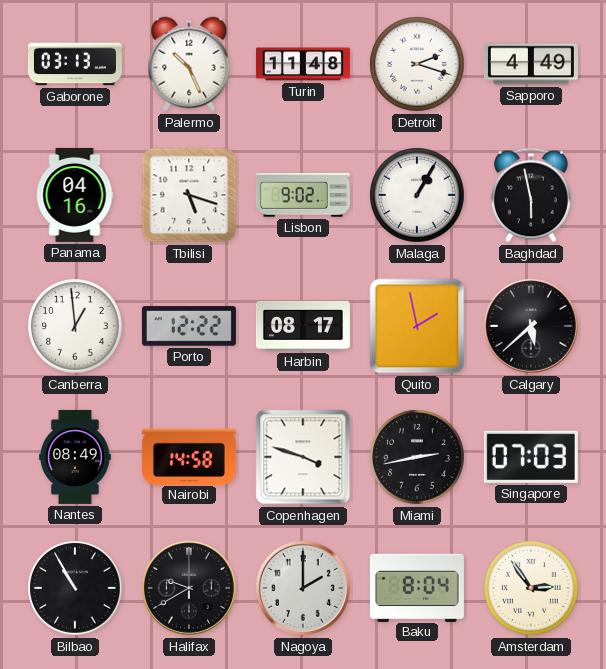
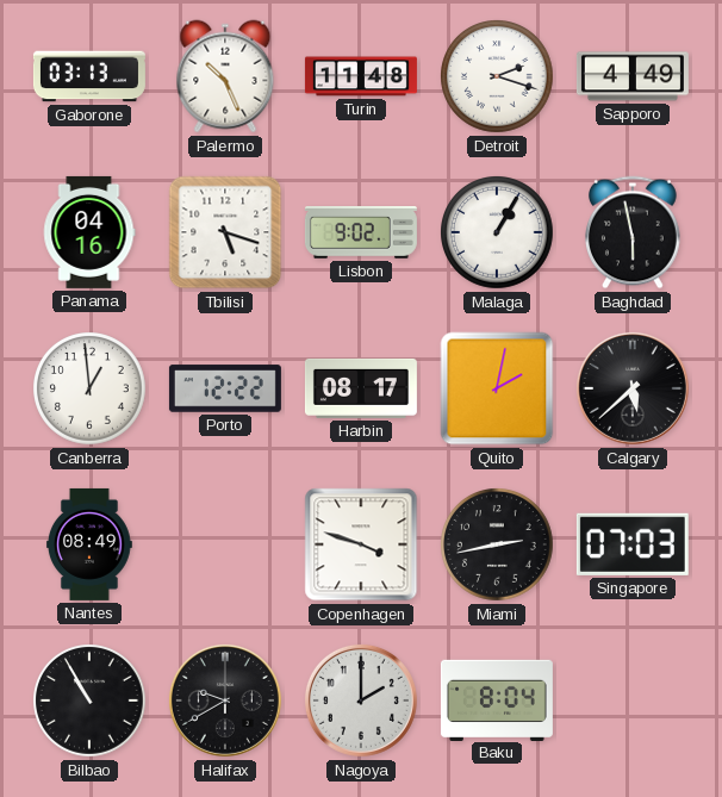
Quito: 1:58 -> 2:02 (497, 388)
Nairobi: 14:58 -> none (189, 456)
Amsterdam: 2:54 -> none (532, 589)
